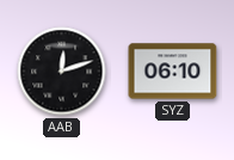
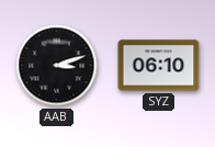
AAB: 12:12 -> 3:12 (57, 66)
